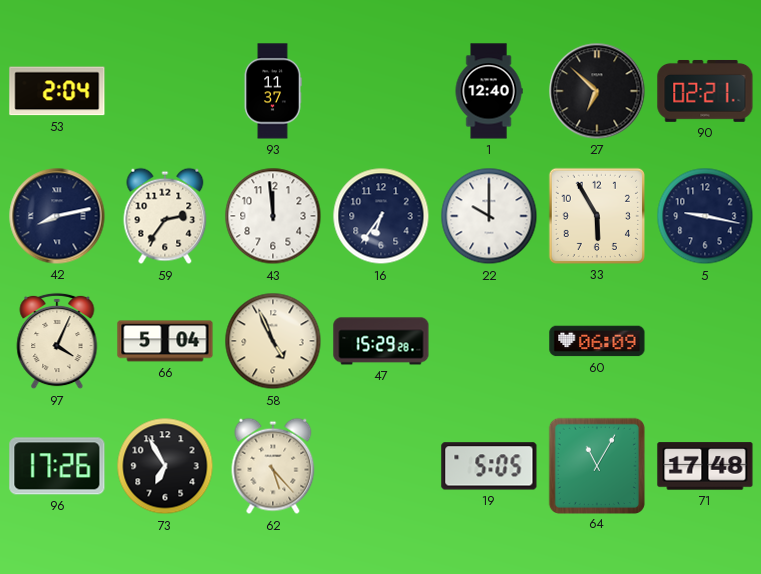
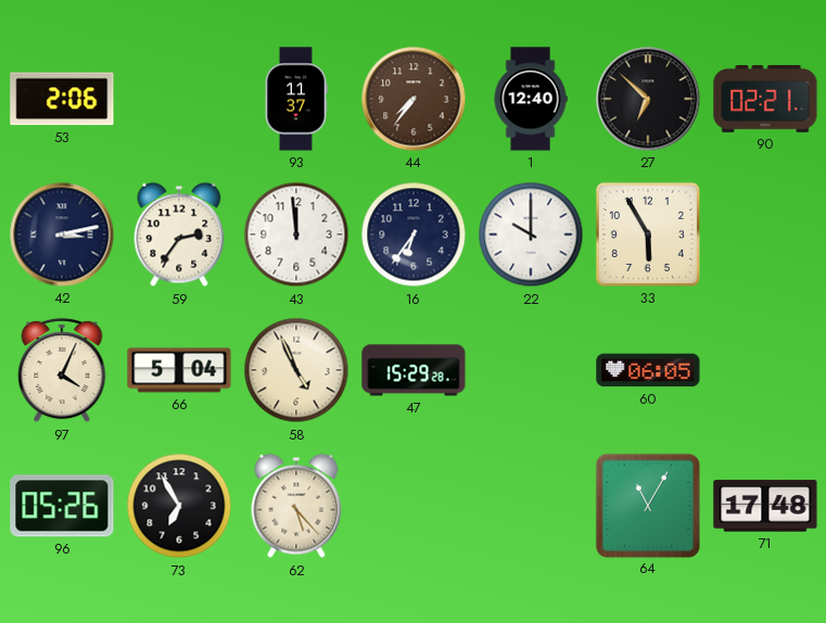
53: 2:04 -> 2:06 (62, 99)
44: none -> 7:36 (414, 99)
42: 8:13 -> 3:13 (62, 234)
5: 9:17 -> none (705, 216)
60: 06:09 -> 06:05 (648, 370)
96: 17:26 -> 05:26 (62, 506)
19: 5:05 -> none (489, 466)
